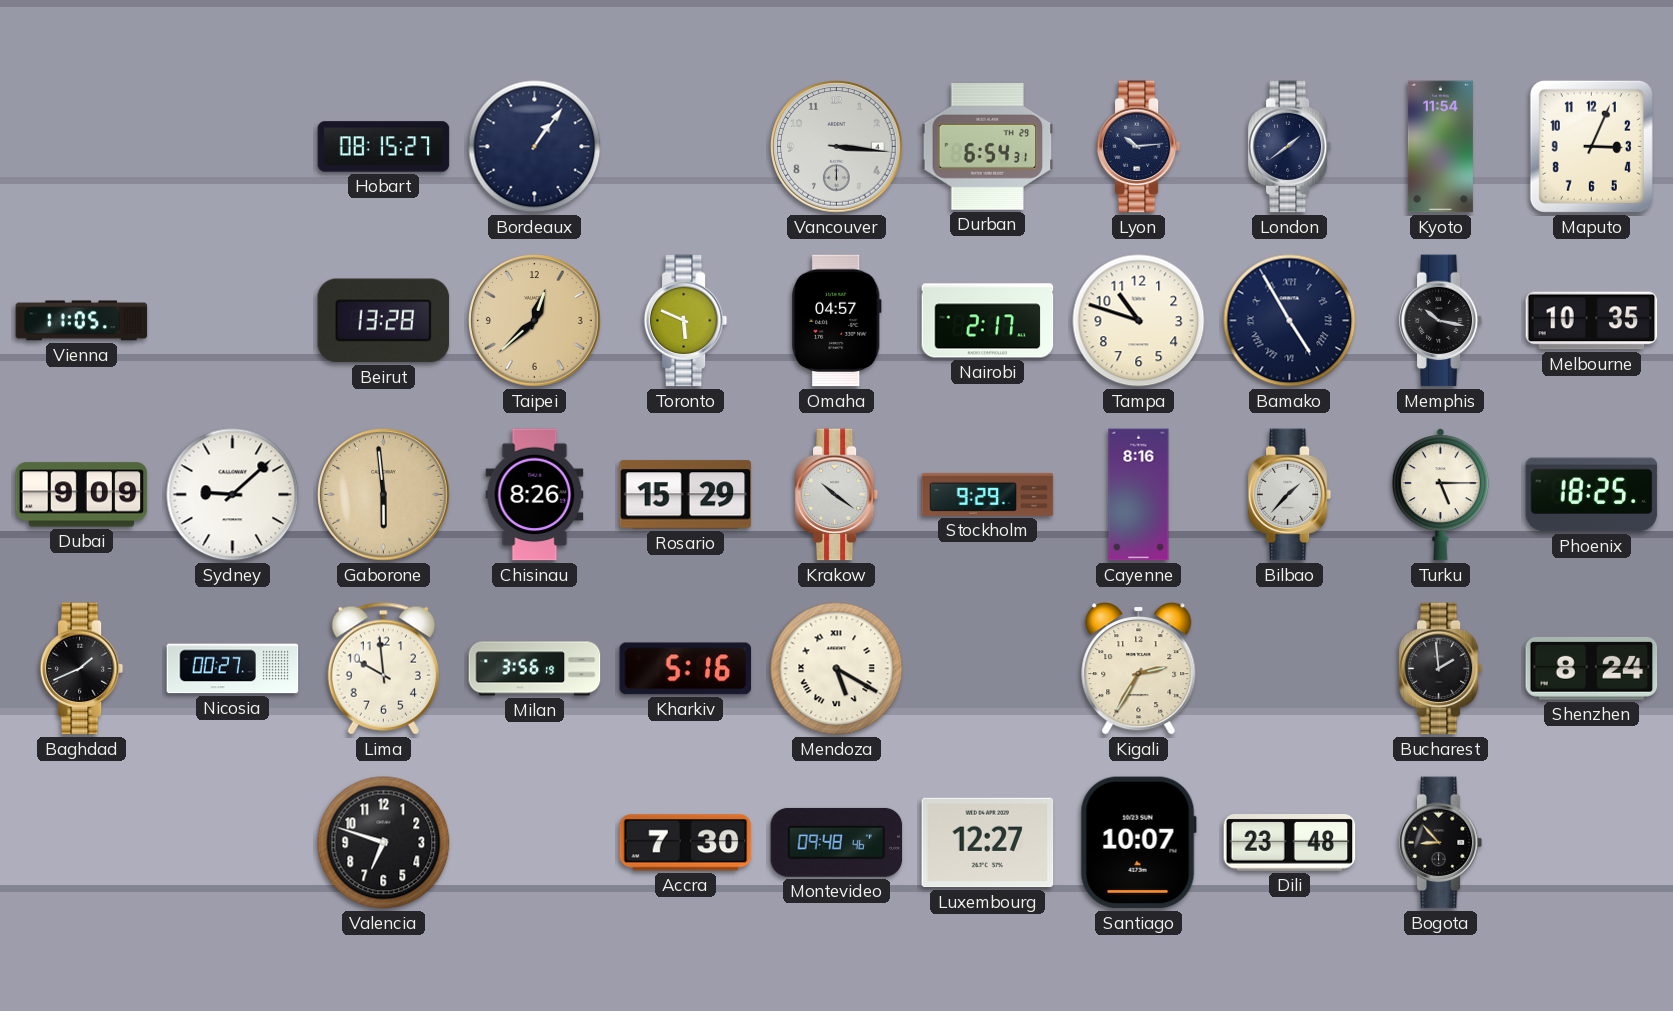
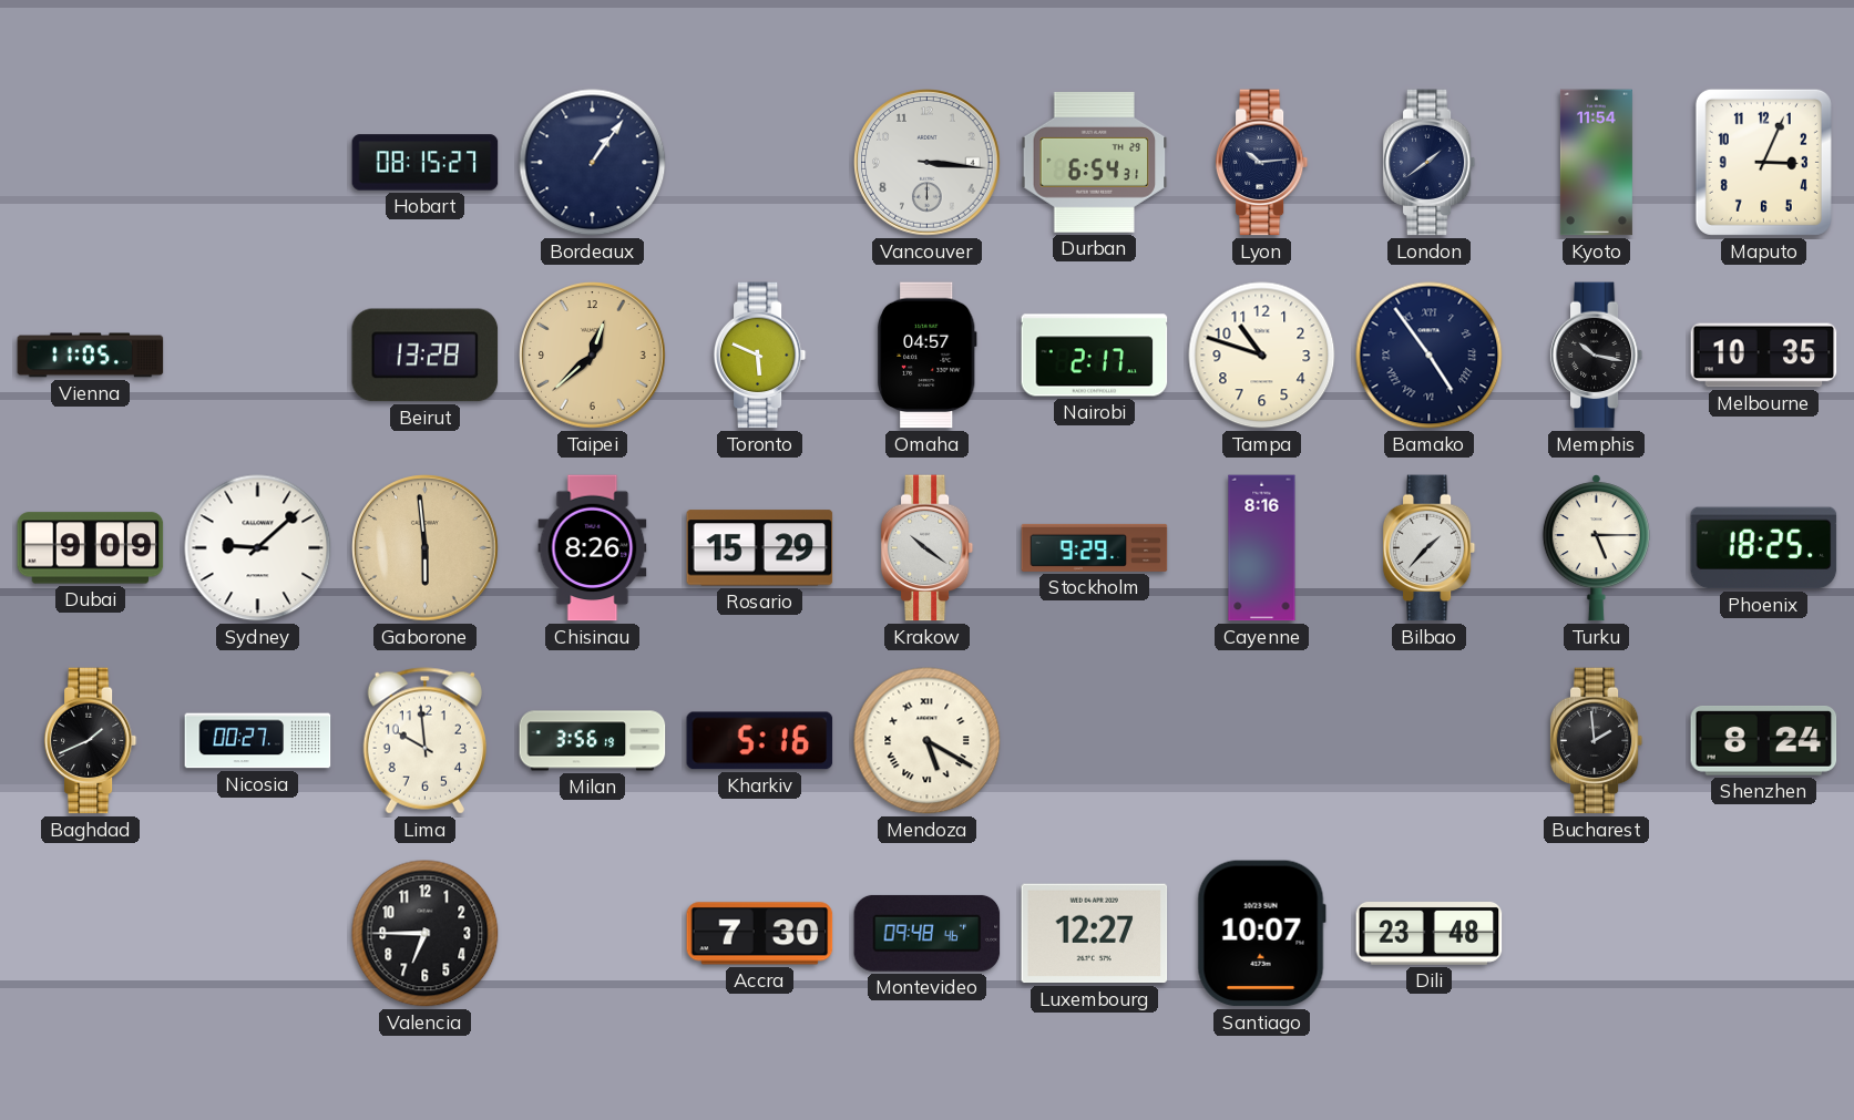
Bamako: 4:55 -> 4:54 (1430, 356)
Kigali: 2:35 -> none (1139, 669)
Valencia: 6:48 -> 6:45 (426, 934)
Bogota: 8:53 -> none (1441, 843)
